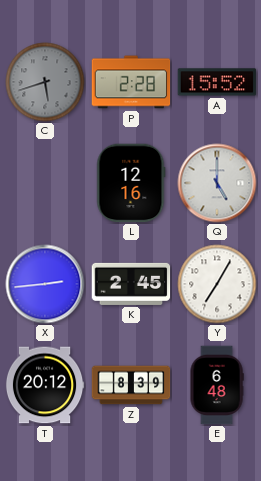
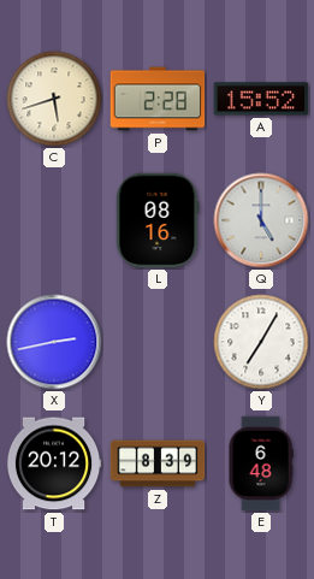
C dial: grey -> cream (54, 99)
L: 12:16 -> 08:16 (158, 220)
X: 2:44 -> 2:43 (54, 342)
K: 2:45 -> none (131, 284)
